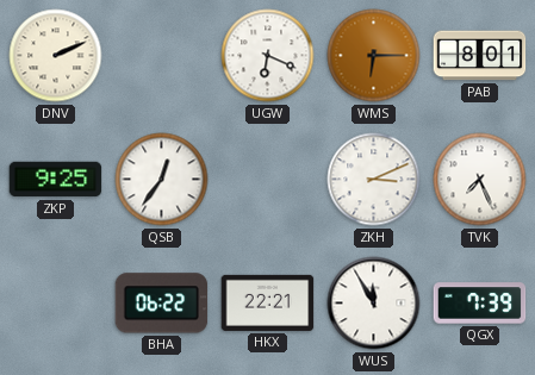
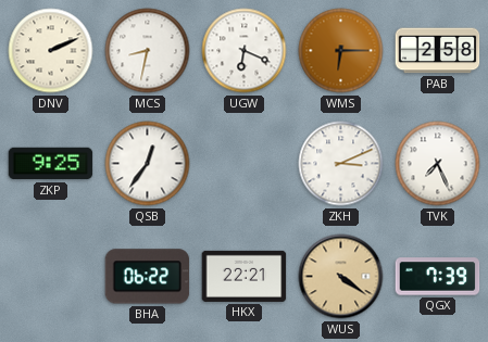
MCS: none -> 8:32 (148, 51)
PAB: 8:01 -> 2:58 (438, 51)
WUS: 11:55 -> 4:21 (341, 277)
WUS dial: white -> champagne (341, 277)
